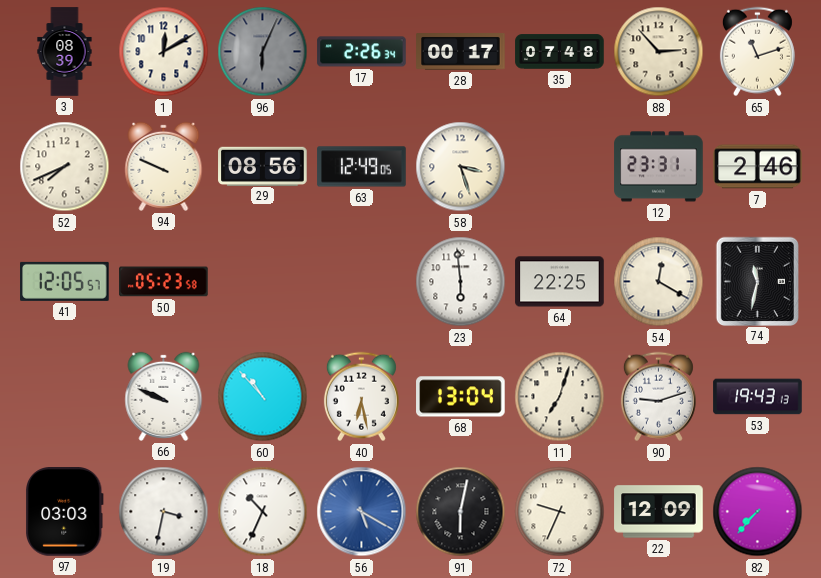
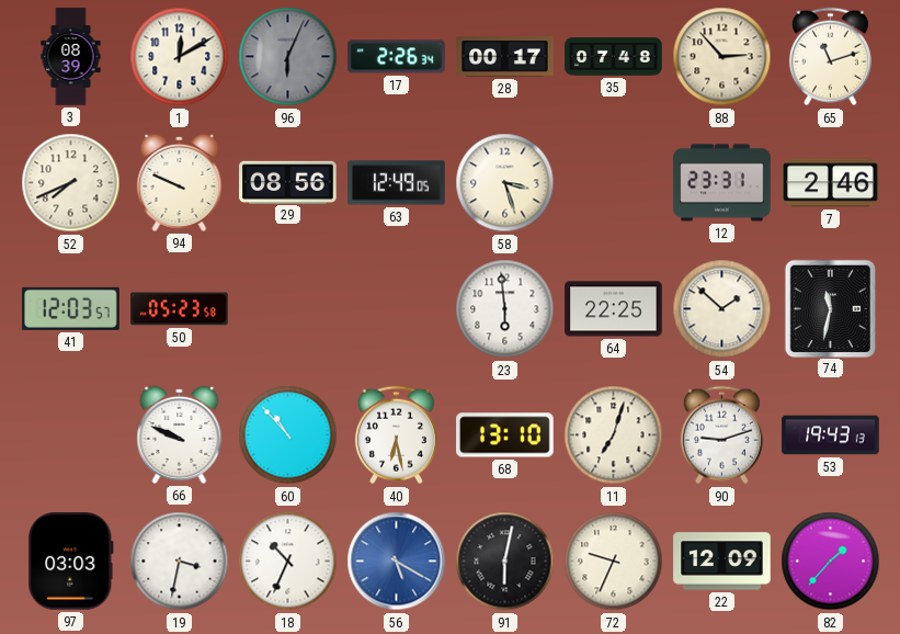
41: 12:05 -> 12:03 (71, 308)
54: 12:20 -> 1:52 (722, 309)
68: 13:04 -> 13:10 (505, 435)
82: 7:37 -> 1:37 (831, 562)
